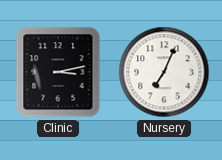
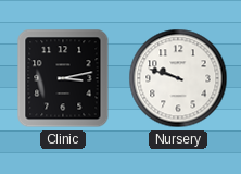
Nursery: 7:04 -> 9:48 (178, 78)
